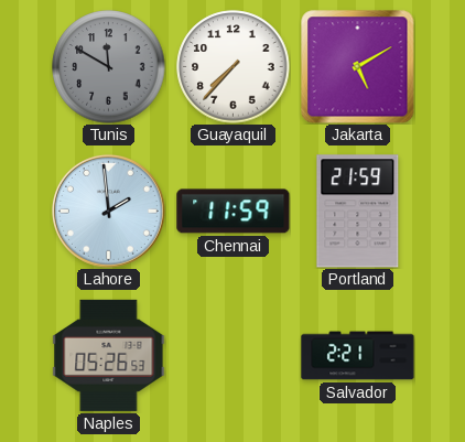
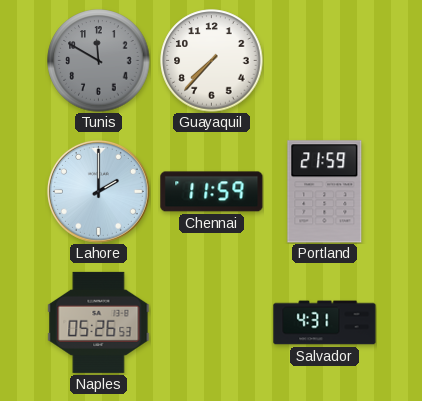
Jakarta: 5:10 -> none (358, 67)
Lahore: 1:59 -> 2:00 (98, 191)
Salvador: 2:21 -> 4:31 (325, 323)
